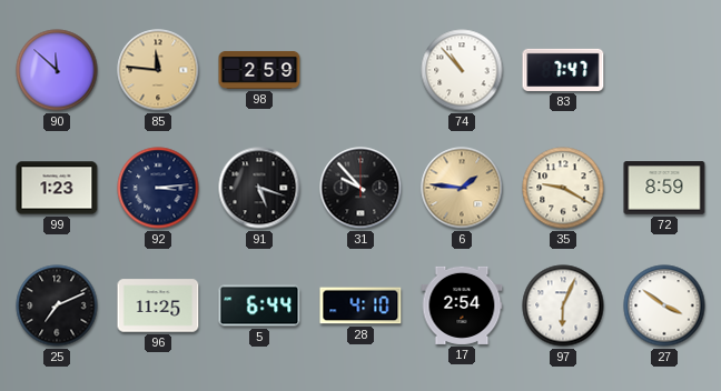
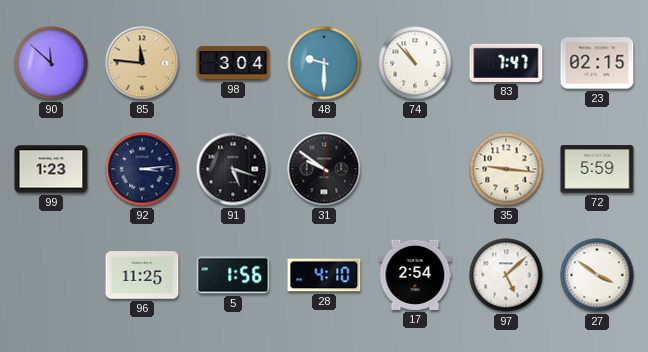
98: 2:59 -> 3:04 (233, 63)
48: none -> 9:30 (324, 63)
23: none -> 02:15 (597, 63)
31: 9:53 -> 9:51 (324, 169)
6: 1:46 -> none (462, 188)
35: 9:20 -> 9:16 (506, 169)
72: 8:59 -> 5:59 (597, 169)
25: 7:11 -> none (57, 305)
5: 6:44 -> 1:56 (233, 275)
97: 6:04 -> 5:08 (506, 275)
